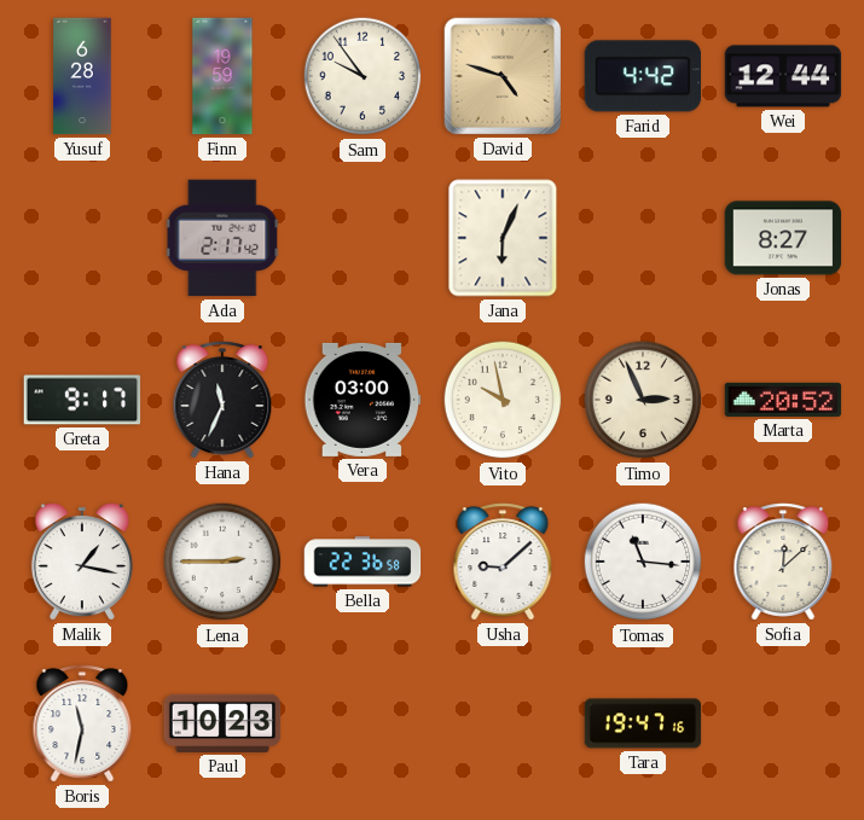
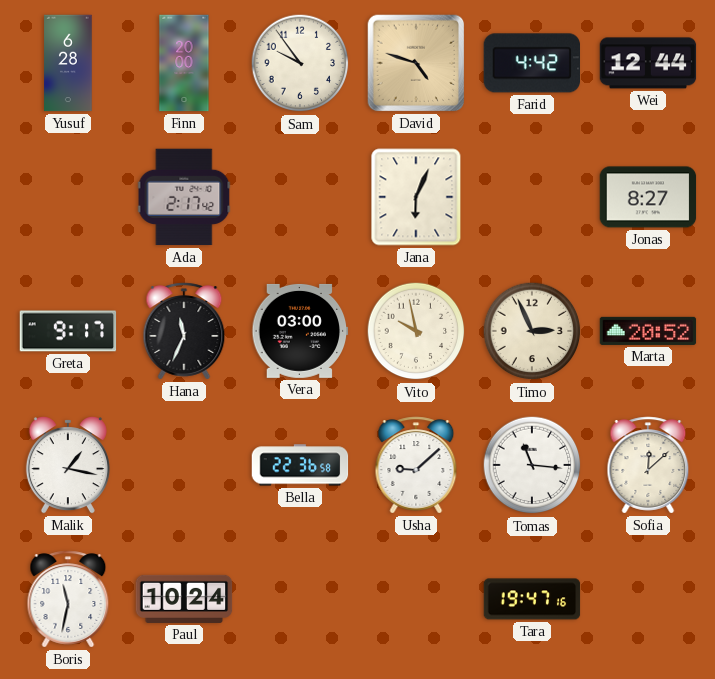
Finn: 19:59 -> 20:00 (184, 63)
Lena: 2:45 -> none (222, 562)
Paul: 10:23 -> 10:24 (184, 599)
